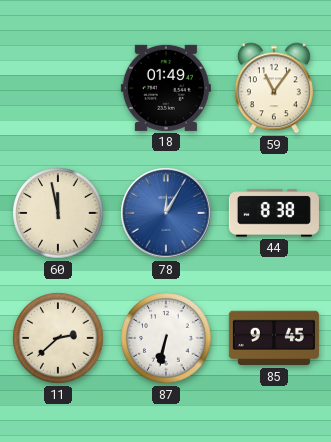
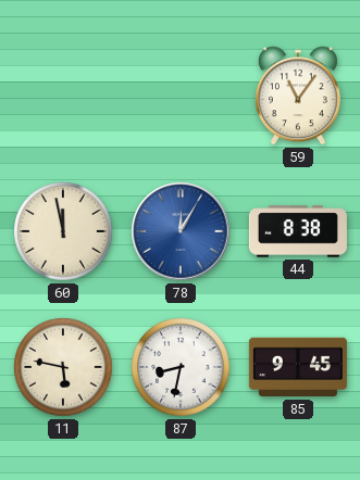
18: 01:49 -> none (166, 88)
11: 2:38 -> 5:47 (63, 367)
87: 6:32 -> 8:32 (181, 367)
